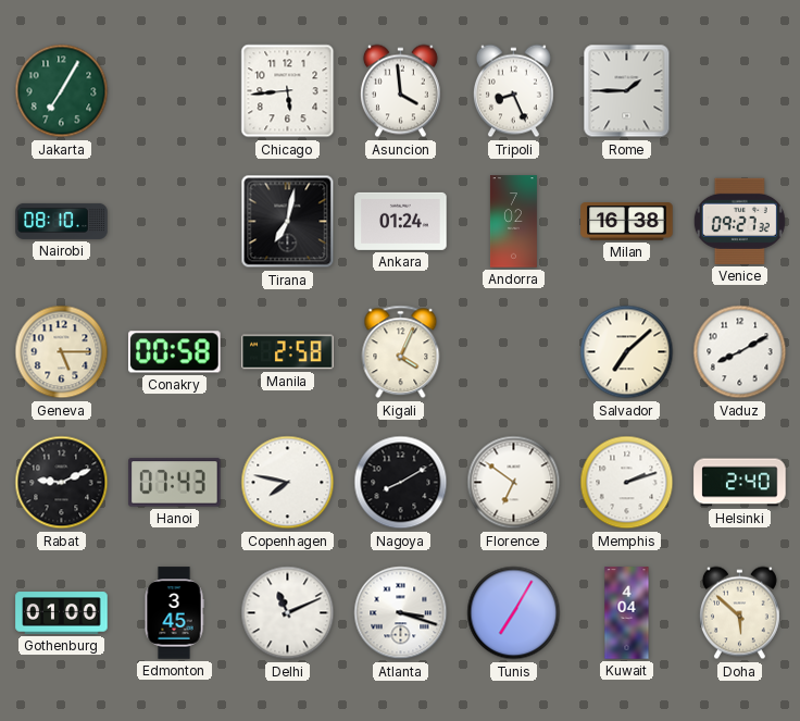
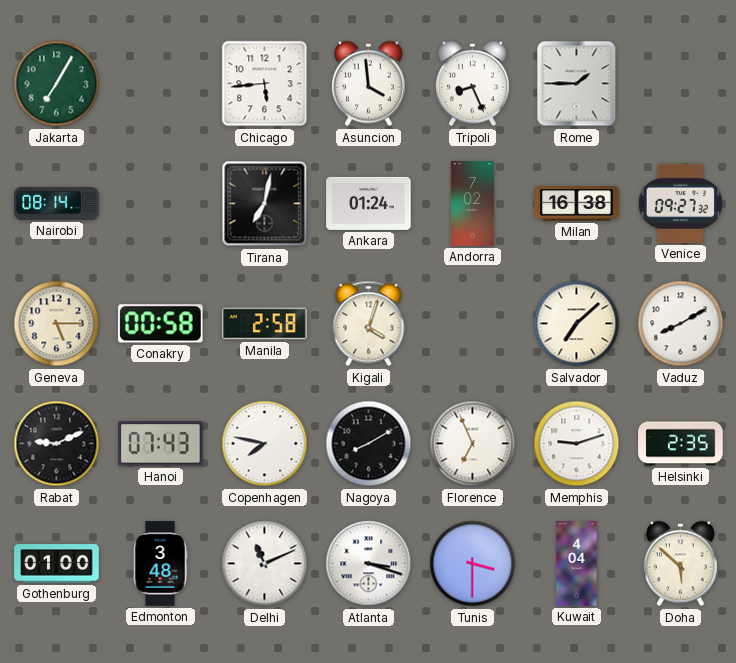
Nairobi: 08:10 -> 08:14 (57, 203)
Kigali: 4:04 -> 4:03 (369, 324)
Florence: 6:51 -> 6:56 (473, 444)
Memphis: 2:12 -> 9:12 (577, 444)
Helsinki: 2:40 -> 2:35 (681, 444)
Edmonton: 3:45 -> 3:48 (160, 564)
Tunis: 7:05 -> 3:30 (473, 564)
